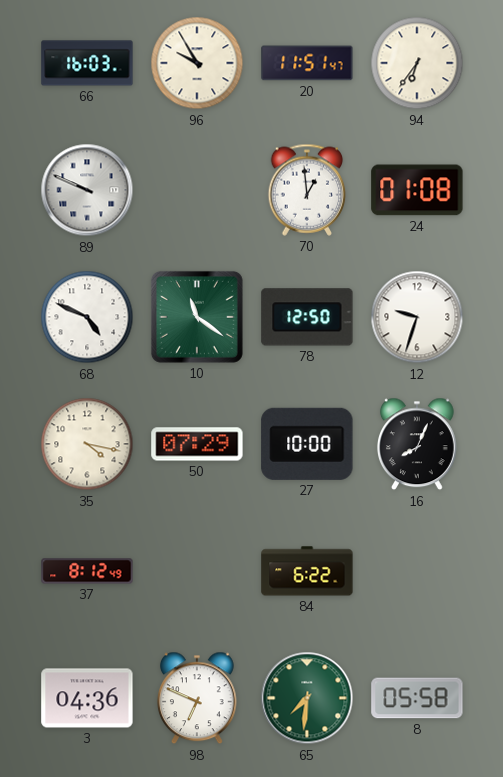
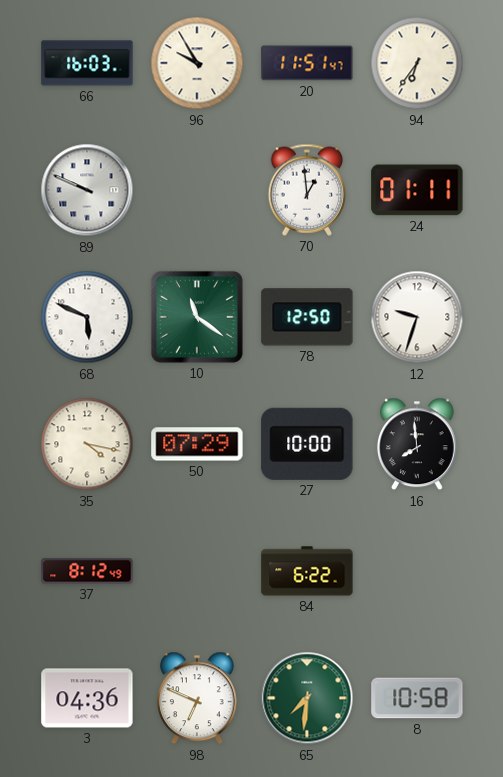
24: 01:08 -> 01:11 (417, 190)
68: 4:49 -> 5:49 (87, 317)
16: 8:04 -> 7:59 (417, 444)
8: 05:58 -> 10:58 (417, 698)
